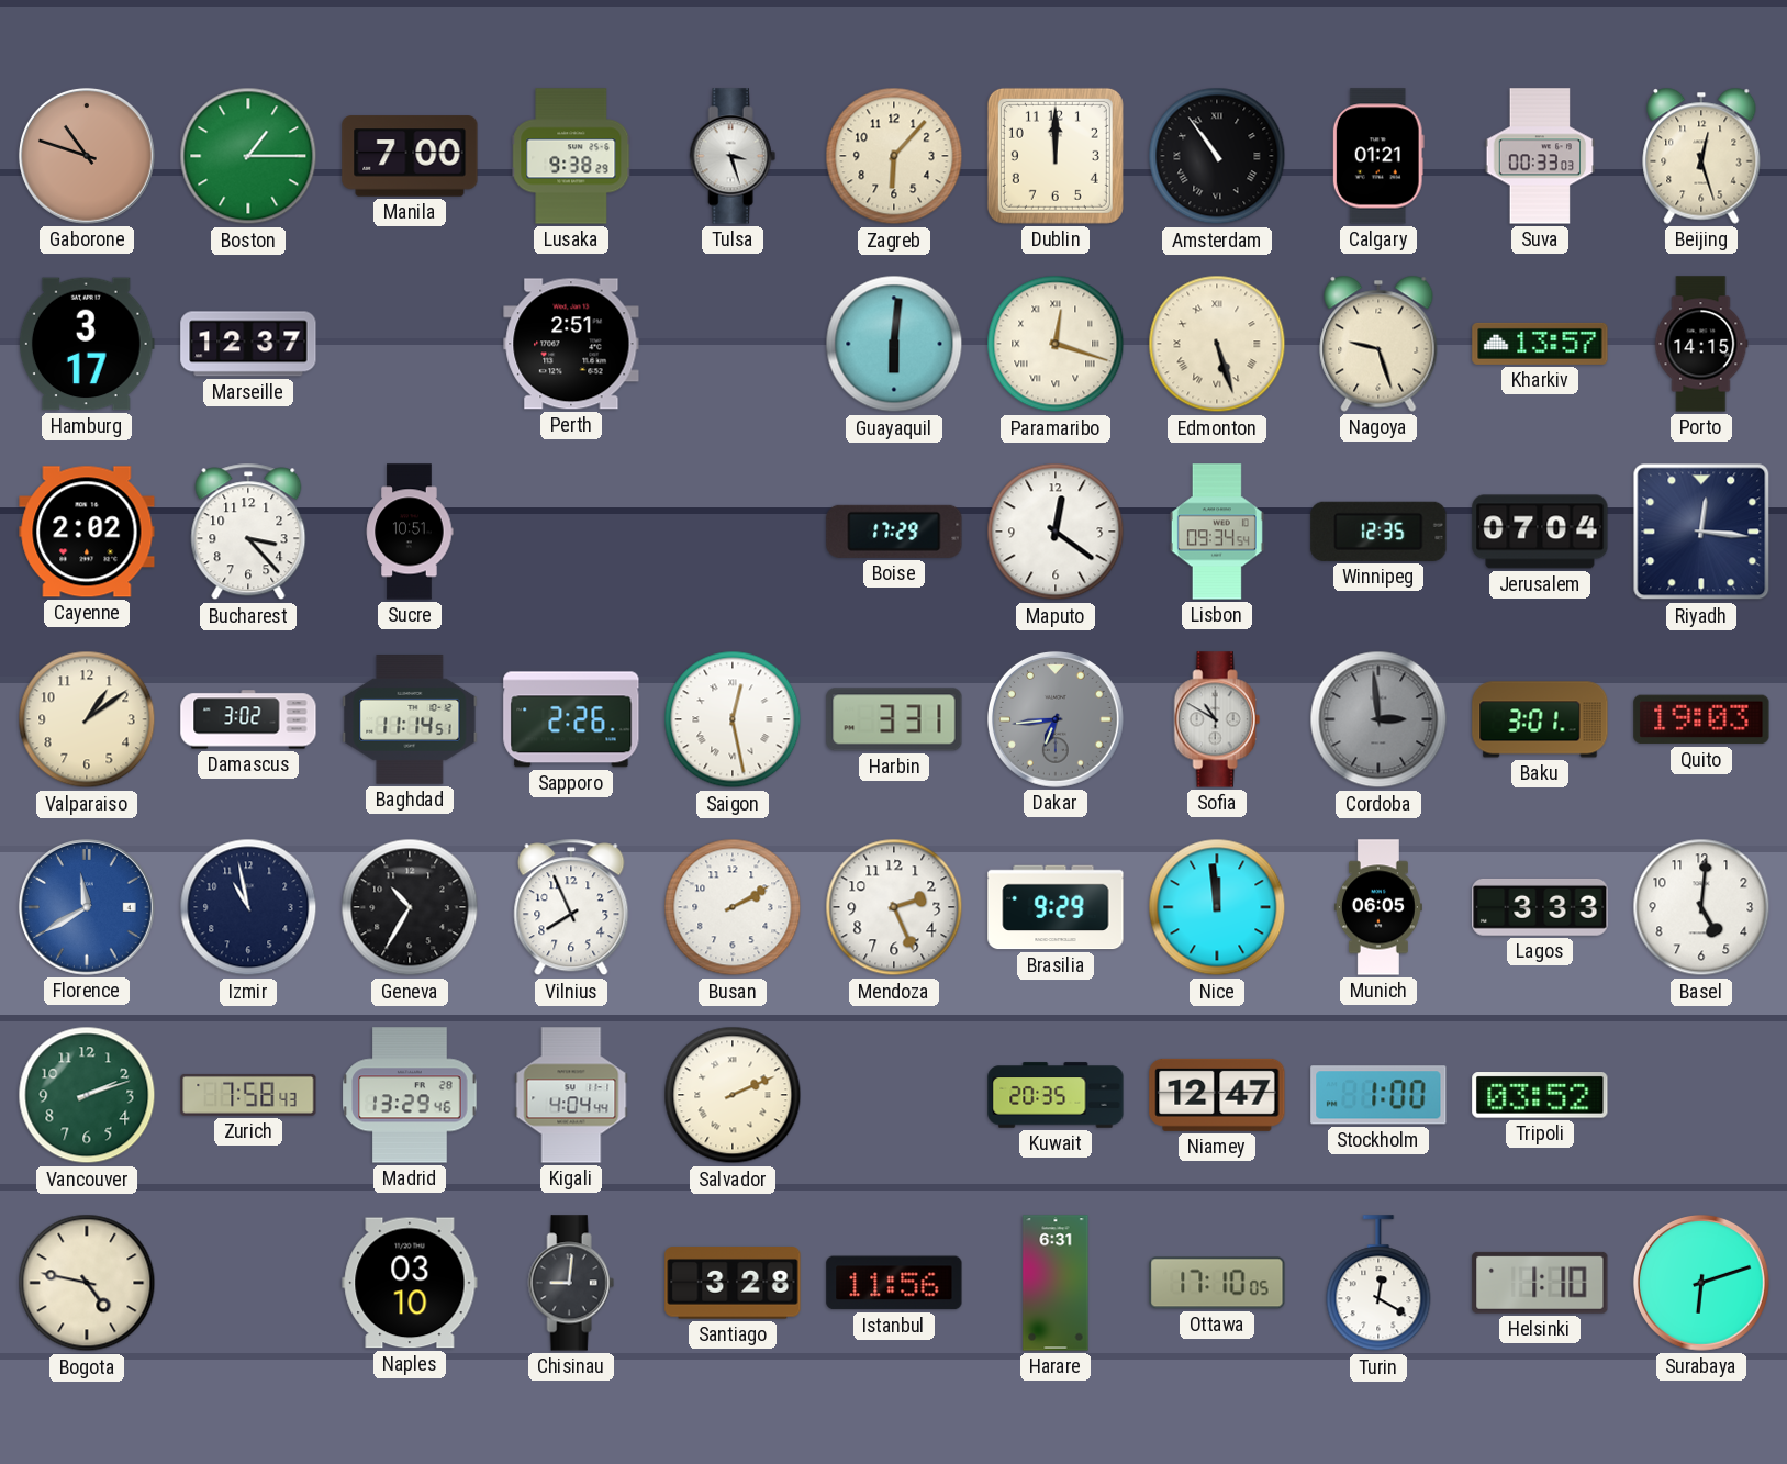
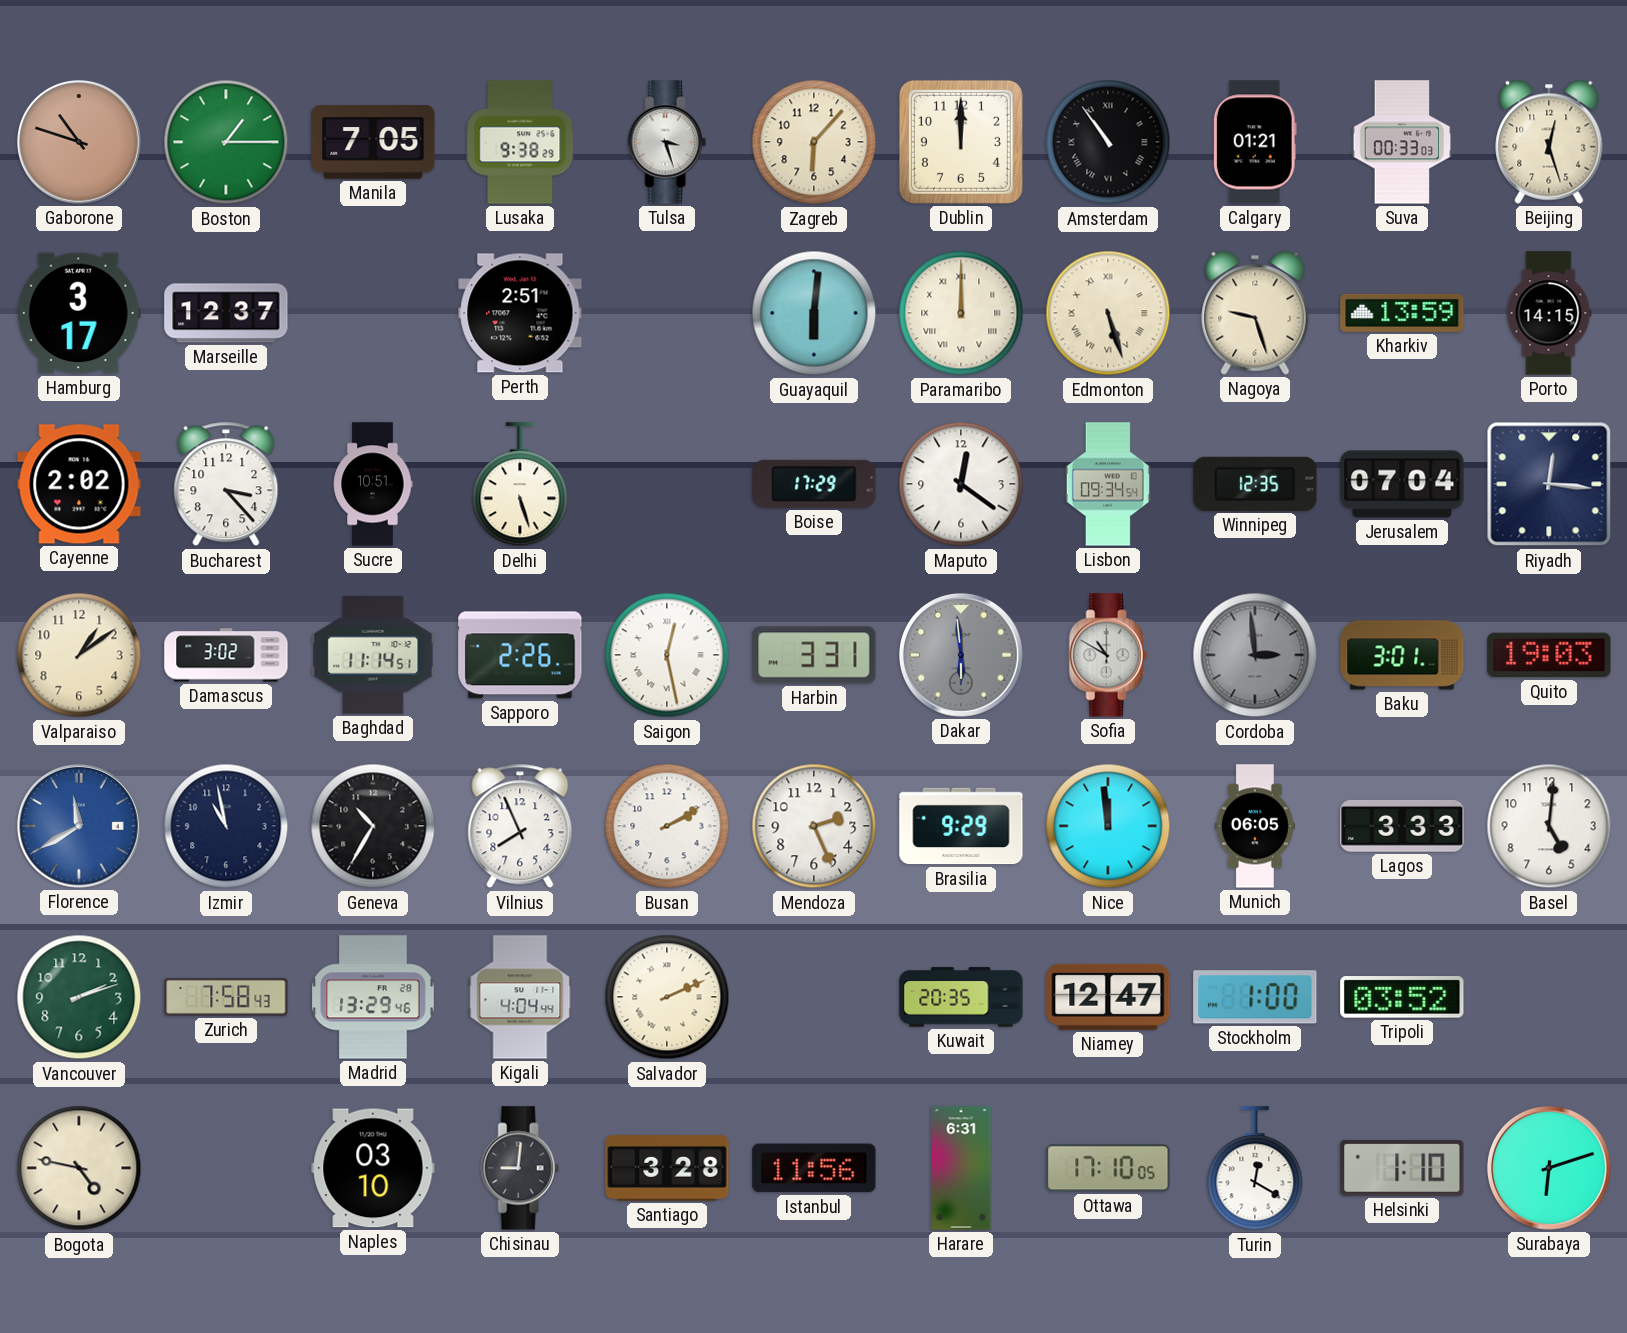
Manila: 7:00 -> 7:05 (373, 142)
Paramaribo: 12:18 -> 12:00 (961, 313)
Kharkiv: 13:57 -> 13:59 (1402, 313)
Delhi: none -> 5:27 (520, 485)
Dakar: 6:44 -> 5:59 (961, 655)
